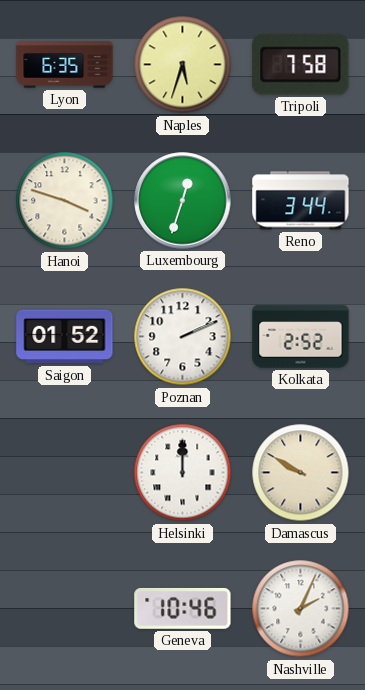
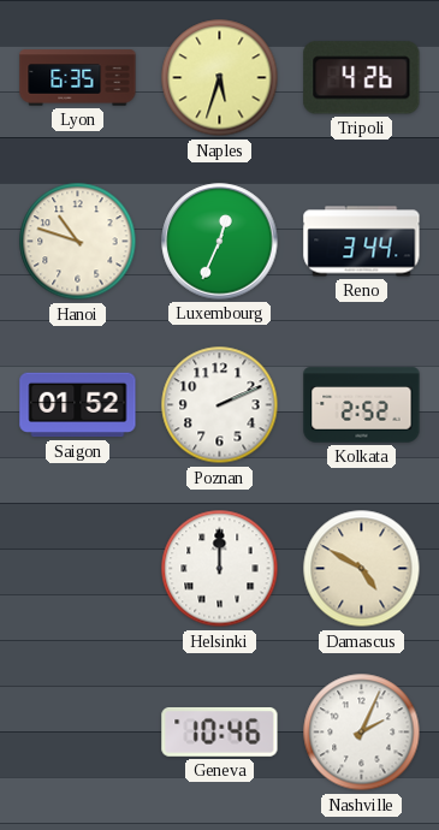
Tripoli: 7:58 -> 4:26 (362, 78)
Hanoi: 3:48 -> 10:48 (78, 242)
Luxembourg: 12:33 -> 12:34 (220, 242)
Damascus: 9:50 -> 4:50 (362, 569)
